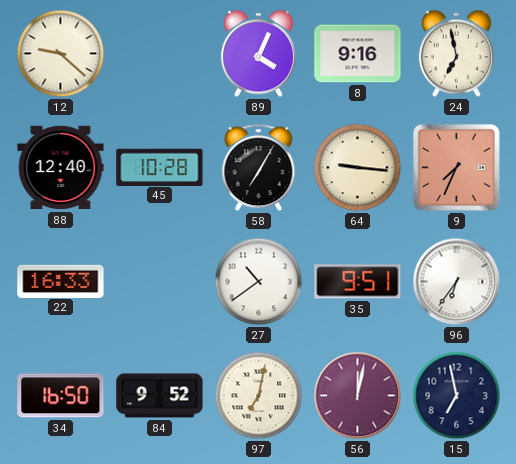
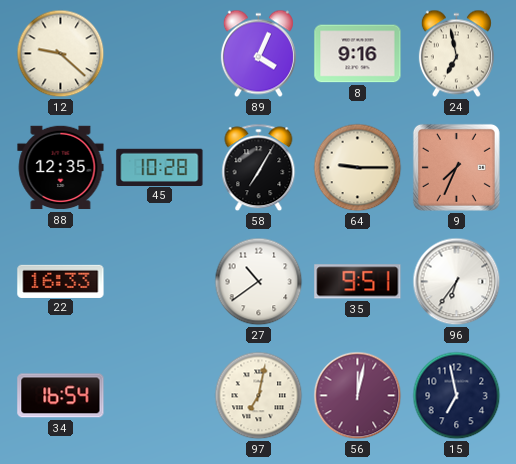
88: 12:40 -> 12:35 (61, 168)
64: 9:16 -> 9:15 (358, 168)
34: 16:50 -> 16:54 (61, 396)
84: 9:52 -> none (160, 396)
